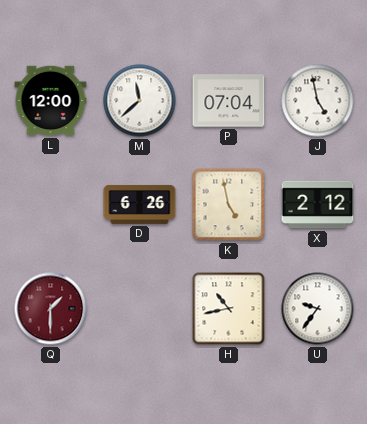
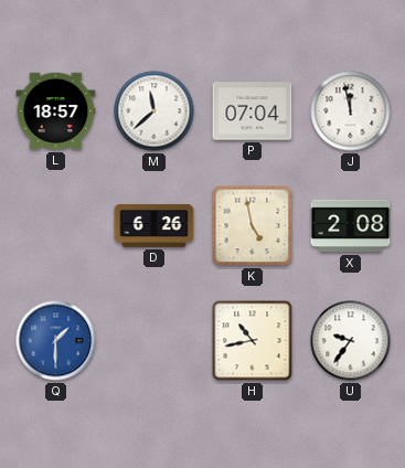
L: 12:00 -> 18:57 (56, 111)
J: 4:58 -> 11:58 (351, 111)
X: 2:12 -> 2:08 (351, 226)
Q dial: burgundy -> blue (56, 341)
